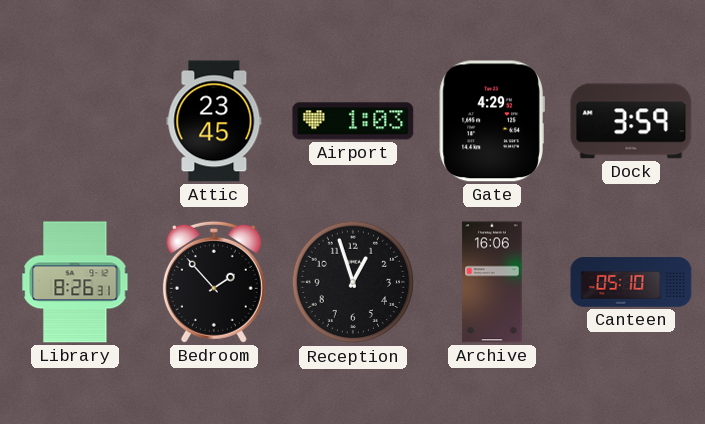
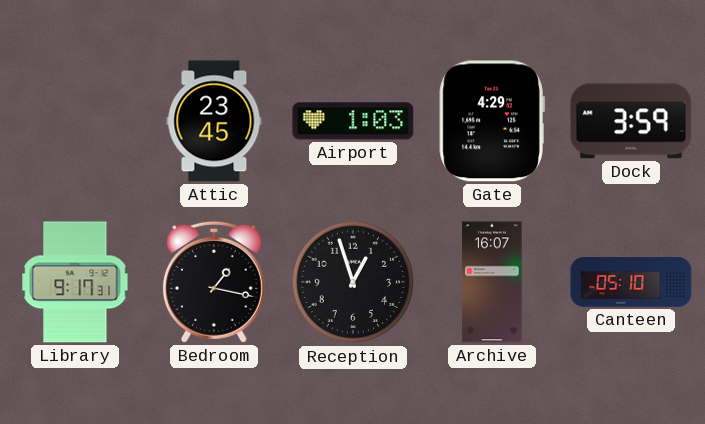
Library: 8:26 -> 9:17 (75, 282)
Bedroom: 1:53 -> 1:17 (214, 282)
Archive: 16:06 -> 16:07 (492, 282)
